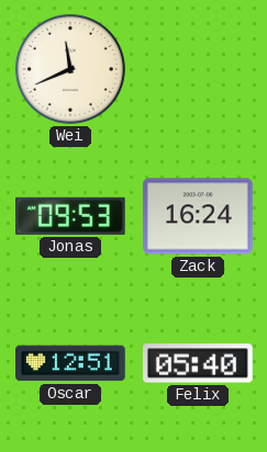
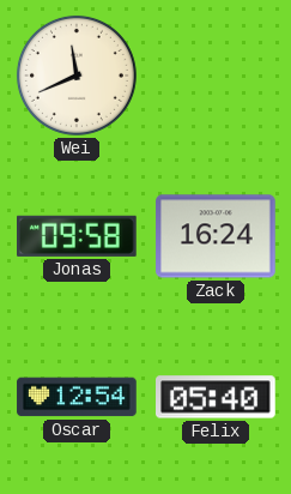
Jonas: 09:53 -> 09:58 (78, 236)
Oscar: 12:51 -> 12:54 (77, 397)
